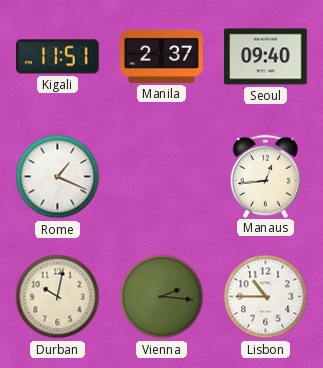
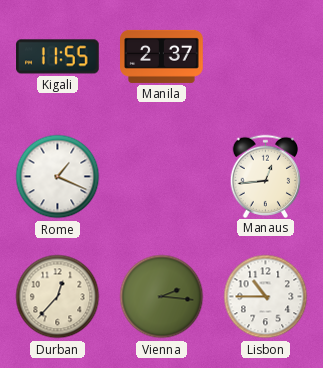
Kigali: 11:51 -> 11:55 (58, 57)
Seoul: 09:40 -> none (266, 57)
Durban: 10:02 -> 12:37 (58, 297)
